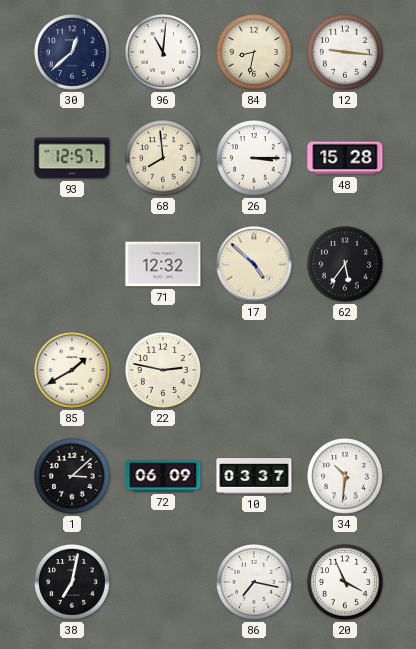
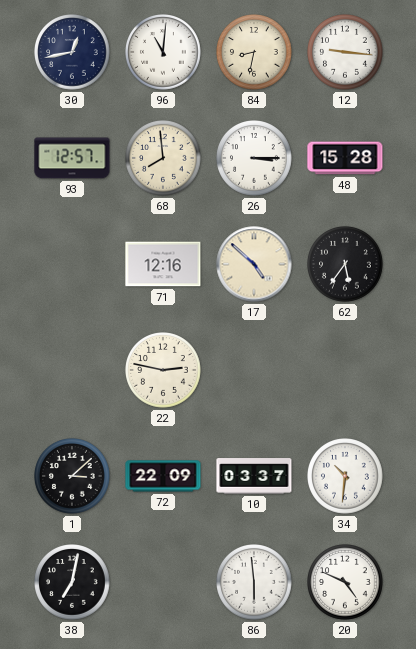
30: 12:38 -> 12:43 (72, 52)
71: 12:32 -> 12:16 (163, 264)
85: 1:40 -> none (72, 370)
72: 06:09 -> 22:09 (163, 476)
86: 7:17 -> 5:59 (254, 582)
20: 3:56 -> 4:49 (345, 582)
